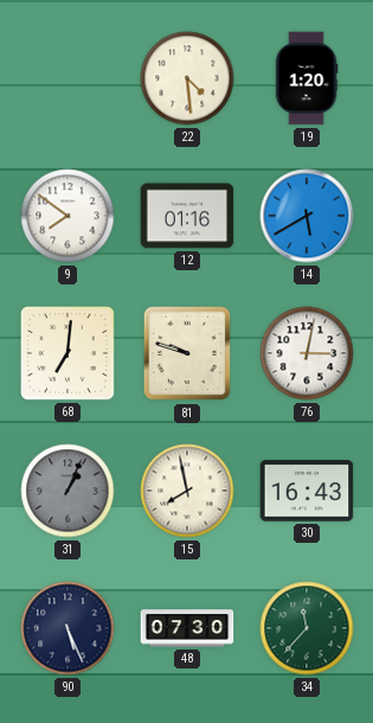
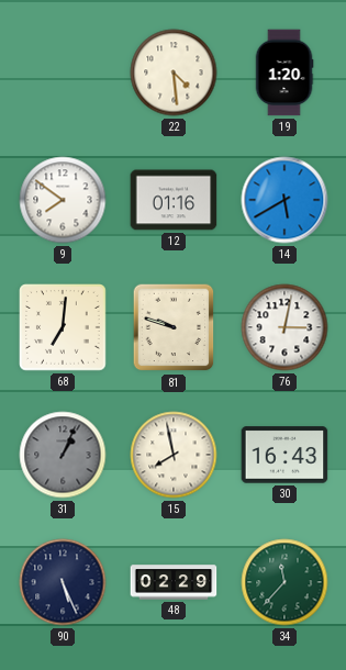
48: 07:30 -> 02:29 (174, 582)
